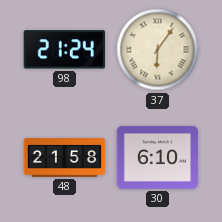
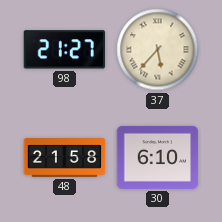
98: 21:24 -> 21:27 (64, 50)
37: 6:06 -> 5:37 (158, 50)
